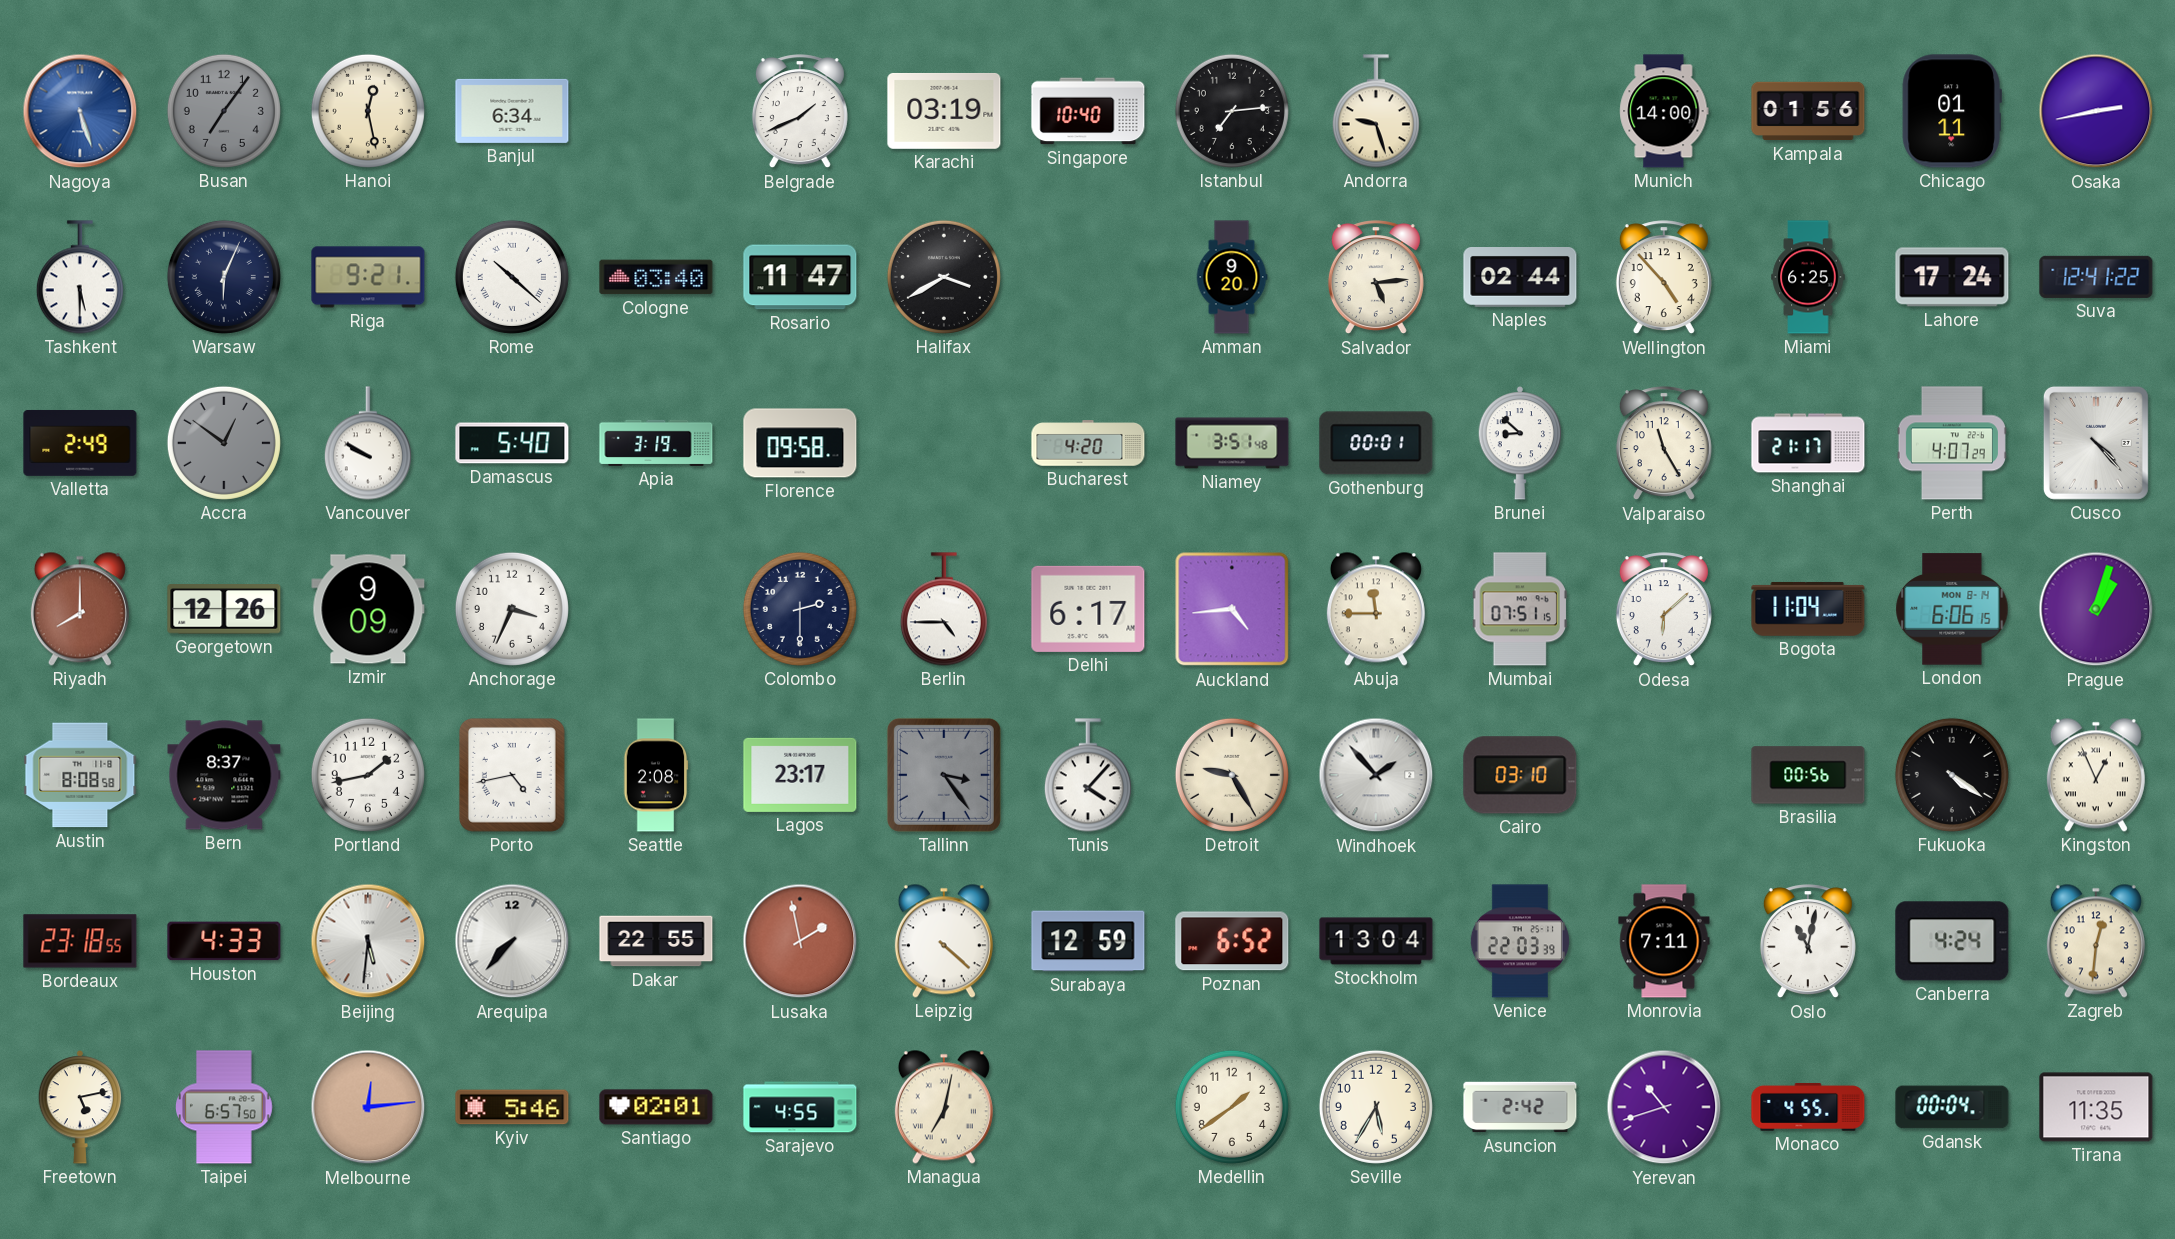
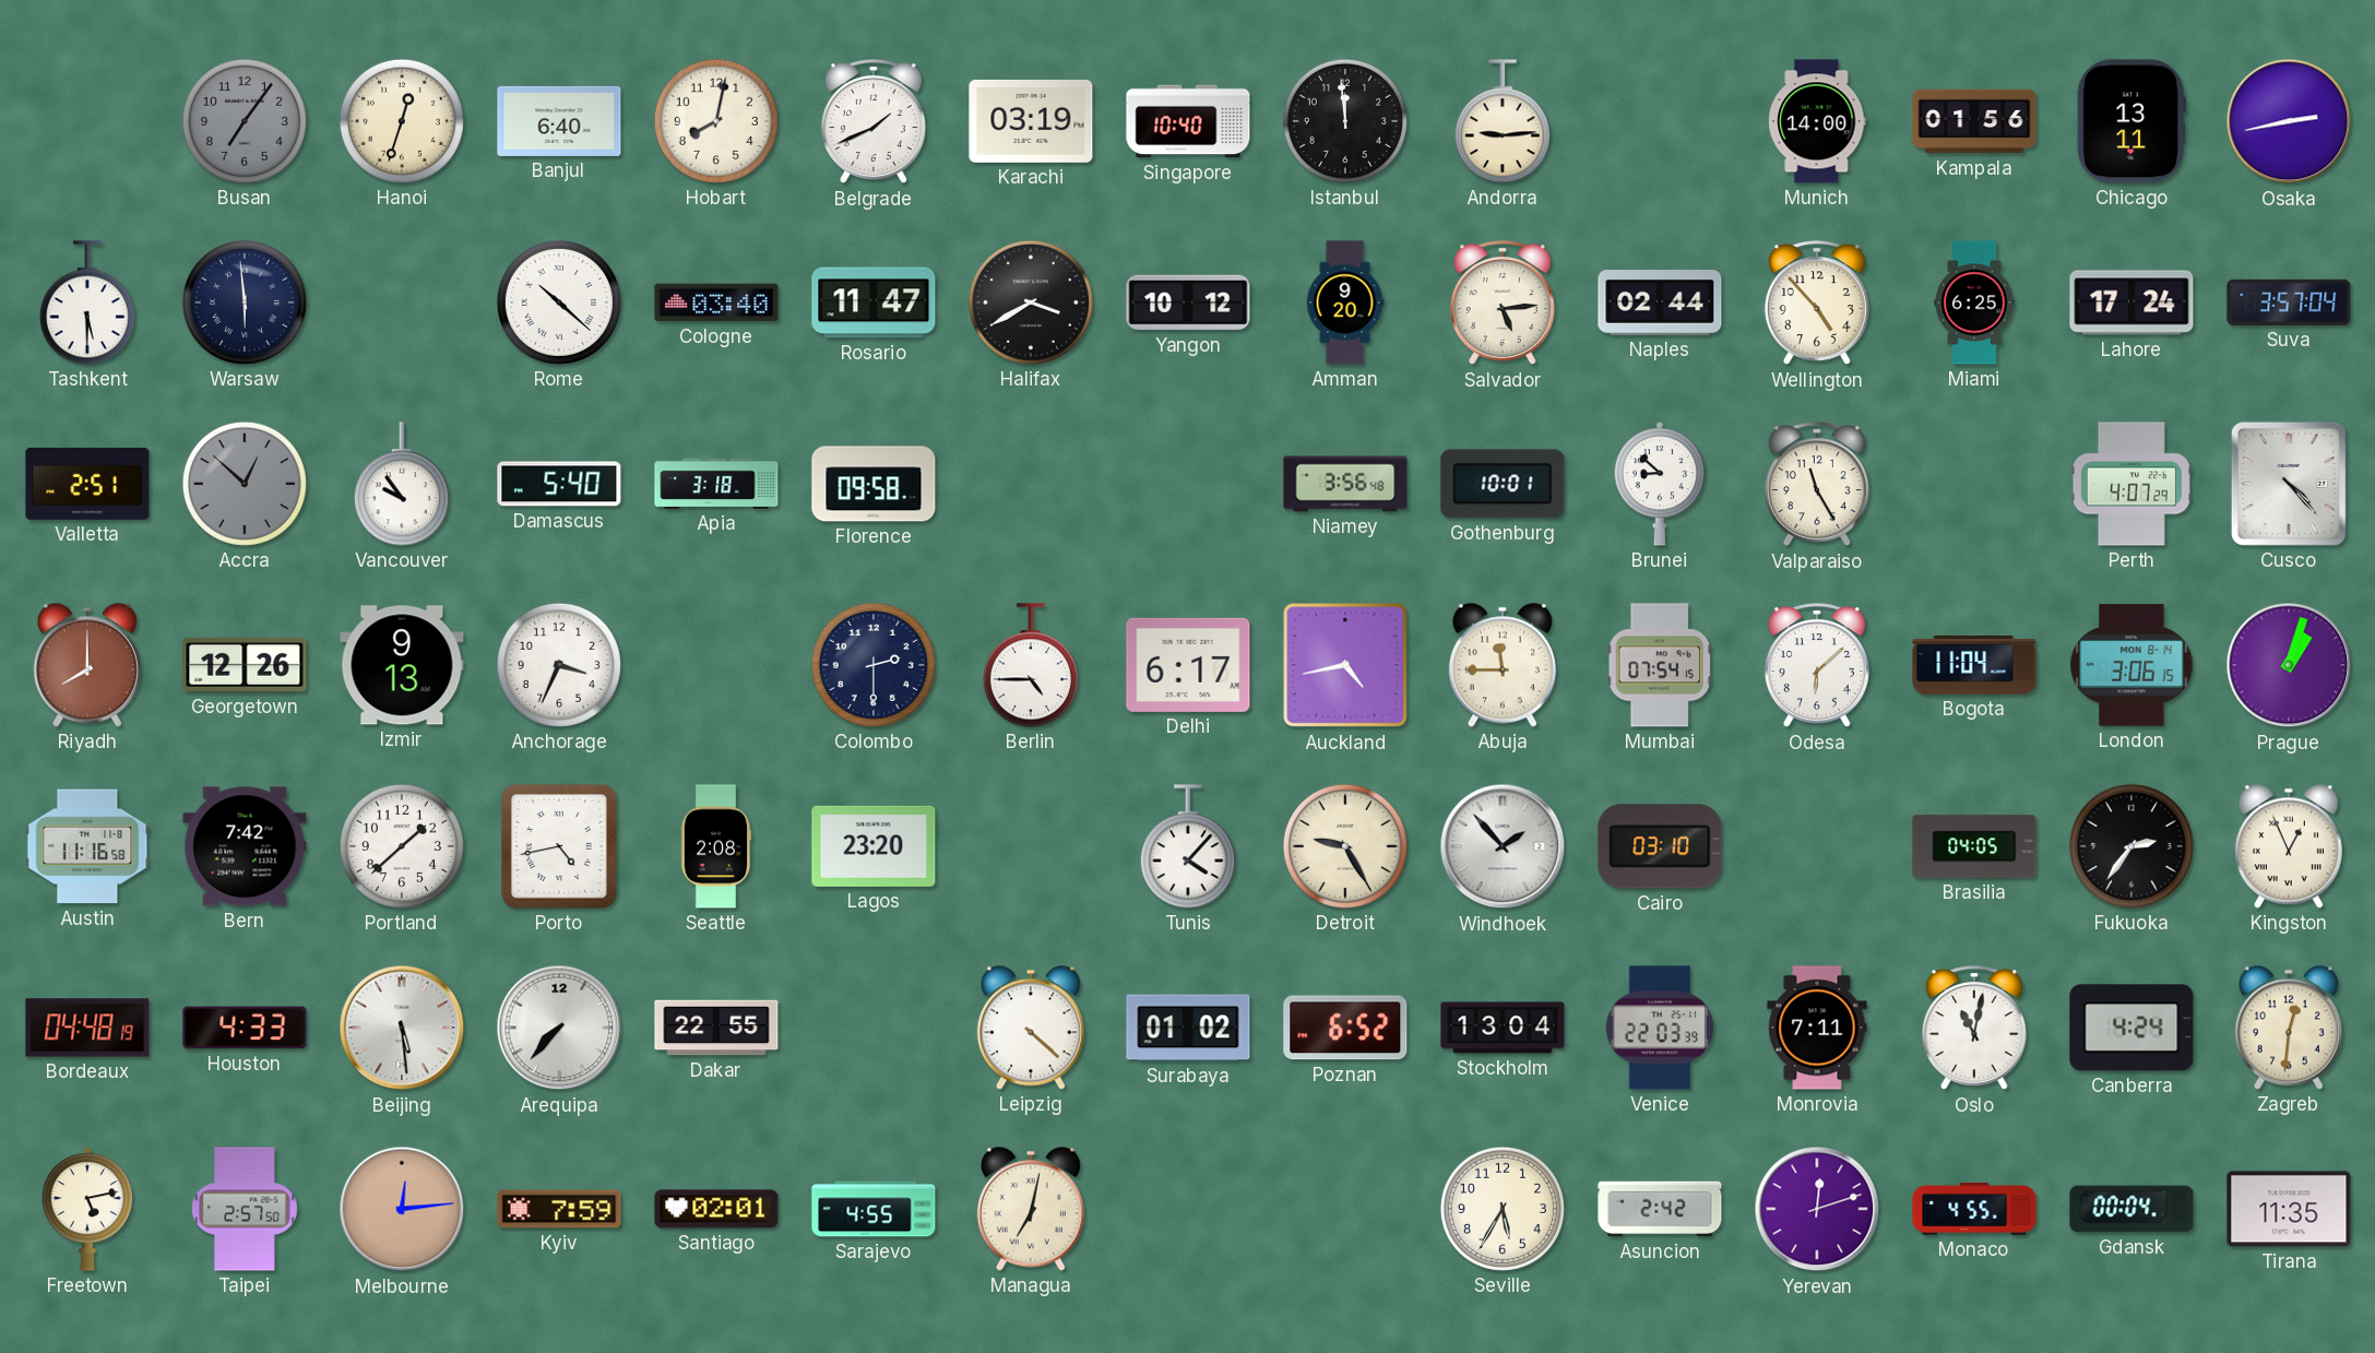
Nagoya: 5:27 -> none (80, 111)
Hanoi: 12:28 -> 12:33 (402, 121)
Banjul: 6:34 -> 6:40 (559, 121)
Hobart: none -> 8:02 (716, 121)
Istanbul: 7:14 -> 11:59 (1345, 121)
Andorra: 9:27 -> 9:14 (1503, 121)
Chicago: 01:11 -> 13:11 (2131, 121)
Warsaw: 6:04 -> 5:59 (245, 302)
Riga: 9:21 -> none (368, 277)
Yangon: none -> 10:12 (1188, 302)
Suva: 12:41 -> 3:57 (2289, 302)
Valletta: 2:49 -> 2:51 (87, 484)
Accra: 12:51 -> 12:52 (245, 484)
Vancouver: 9:50 -> 9:54 (402, 484)
Apia: 3:19 -> 3:18 (716, 484)
Bucharest: 4:20 -> none (1088, 443)
Niamey: 3:51 -> 3:56 (1345, 484)
Gothenburg: 00:01 -> 10:01 (1503, 484)
Shanghai: 21:17 -> none (1808, 443)
Izmir: 9:09 -> 9:13 (402, 665)
Auckland: 4:44 -> 4:43 (1345, 665)
Mumbai: 07:51 -> 07:54 (1660, 665)
London: 6:06 -> 3:06 (2131, 665)
Austin: 8:08 -> 11:16 (87, 846)
Bern: 8:37 -> 7:42 (245, 846)
Portland: 1:43 -> 1:38 (402, 846)
Lagos: 23:17 -> 23:20 (874, 846)
Tallinn: 3:24 -> none (944, 775)
Brasilia: 00:56 -> 04:05 (1974, 846)
Fukuoka: 4:21 -> 2:36 (2131, 846)
Bordeaux: 23:18 -> 04:48 (87, 1028)
Beijing: 5:31 -> 5:29 (402, 1028)
Lusaka: 1:58 -> none (800, 941)
Surabaya: 12:59 -> 01:02 (1188, 1028)
Taipei: 6:57 -> 2:57 (246, 1209)
Kyiv: 5:46 -> 7:59 (559, 1209)
Medellin: 1:39 -> none (1232, 1107)
Yerevan: 10:42 -> 12:12 (1817, 1209)
